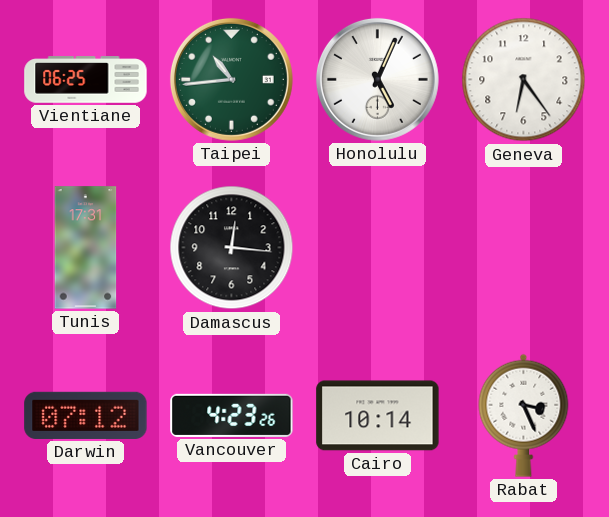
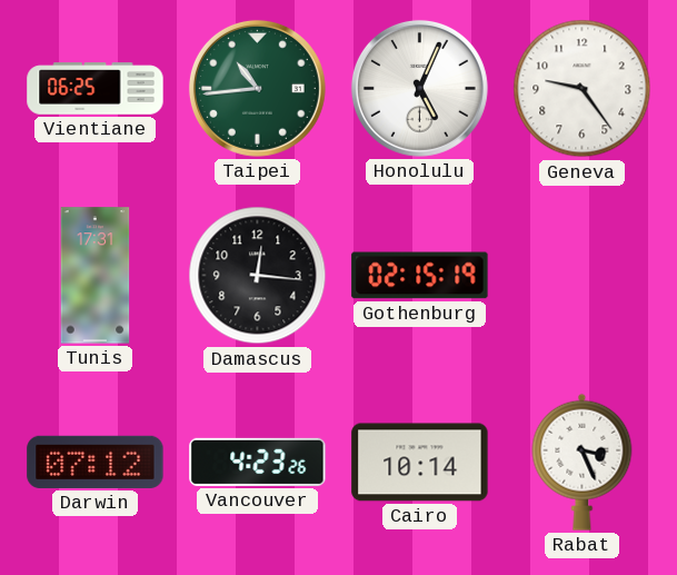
Geneva: 6:24 -> 9:24 (583, 89)
Gothenburg: none -> 02:15 (420, 276)
